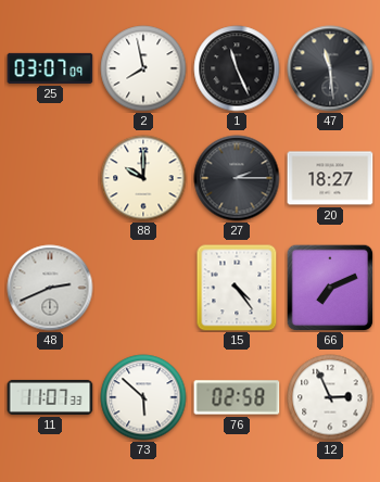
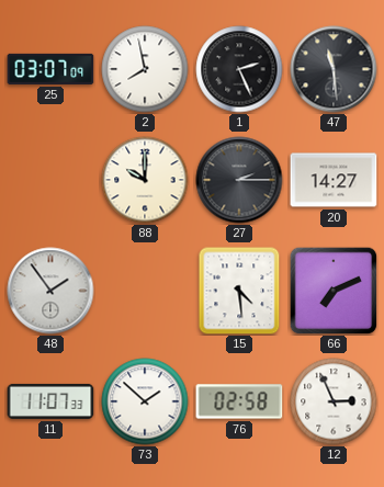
1: 11:26 -> 2:26 (239, 69)
20: 18:27 -> 14:27 (334, 180)
48: 2:41 -> 1:54 (50, 291)
15: 4:24 -> 4:29 (239, 291)
73: 5:52 -> 1:52 (145, 401)
